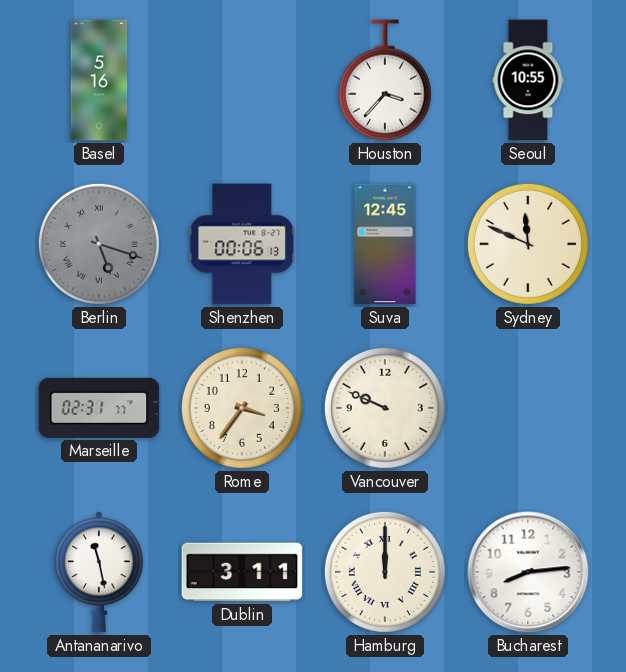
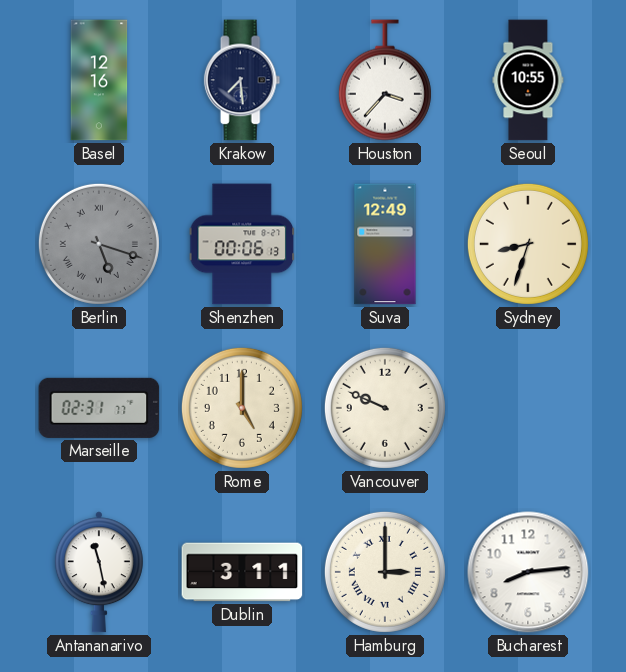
Basel: 5:16 -> 12:16 (99, 80)
Krakow: none -> 7:29 (242, 80)
Suva: 12:45 -> 12:49 (385, 244)
Sydney: 11:49 -> 8:33 (528, 244)
Rome: 3:36 -> 5:00 (242, 408)
Hamburg: 12:00 -> 3:00 (385, 572)
